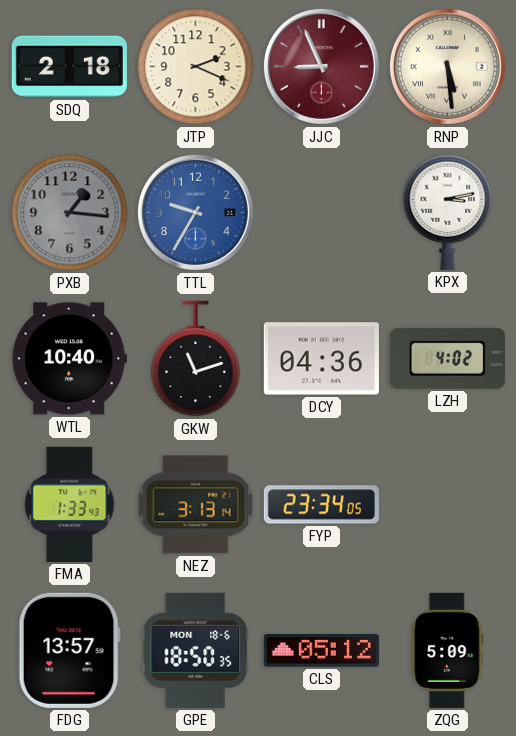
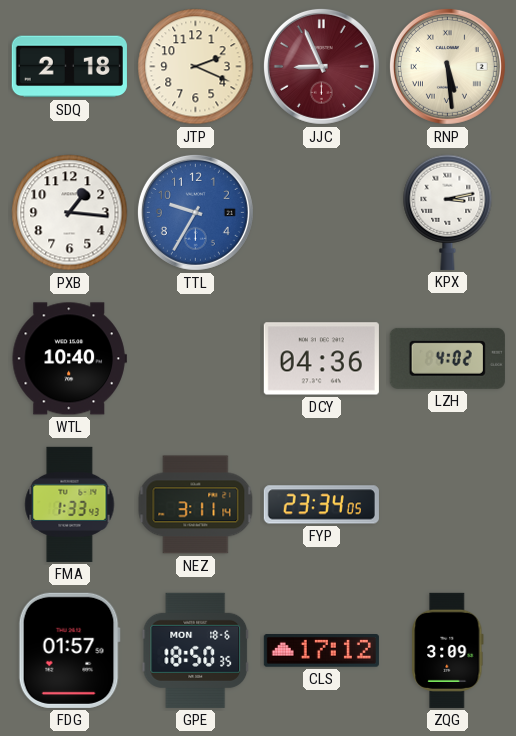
PXB dial: grey -> white (70, 213)
GKW: 11:12 -> none (196, 359)
NEZ: 3:13 -> 3:11 (196, 505)
FDG: 13:57 -> 01:57 (69, 650)
CLS: 05:12 -> 17:12 (321, 651)
ZQG: 5:09 -> 3:09 (448, 650)
